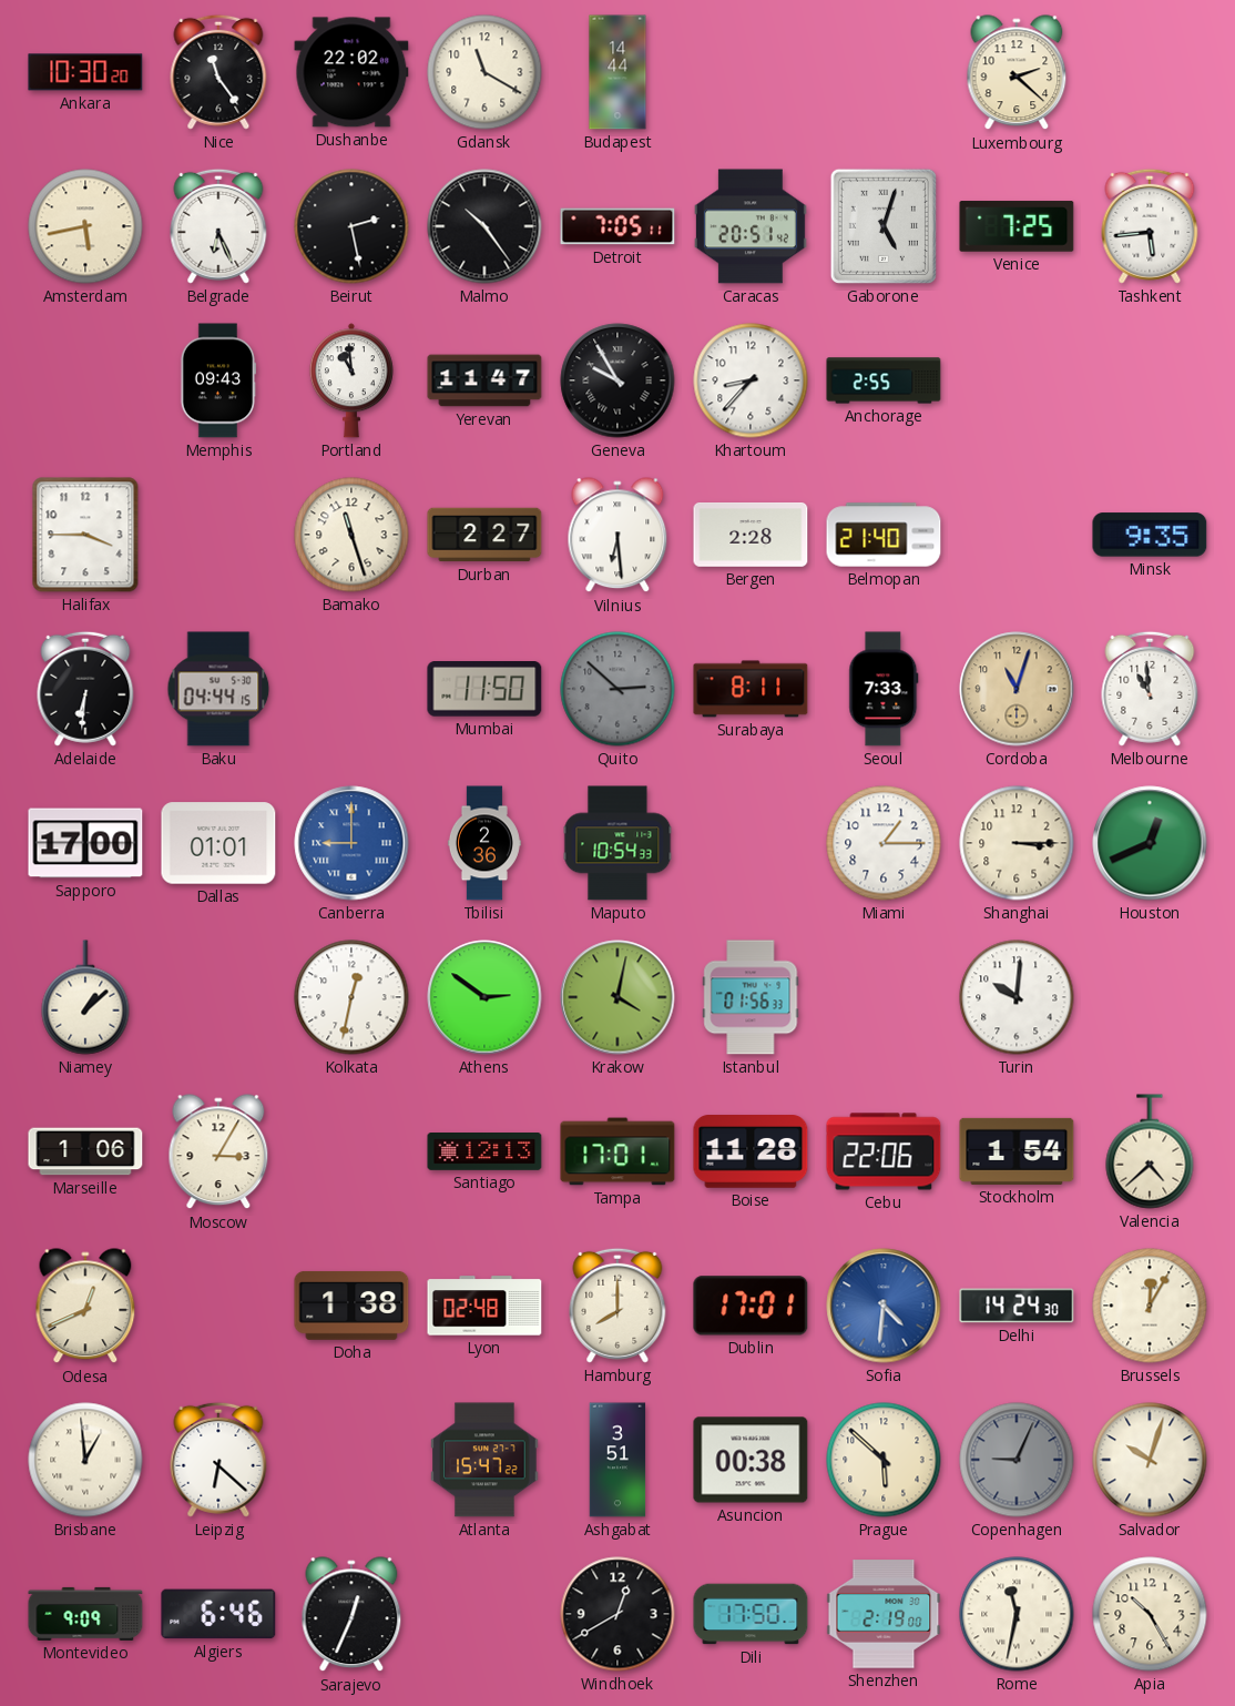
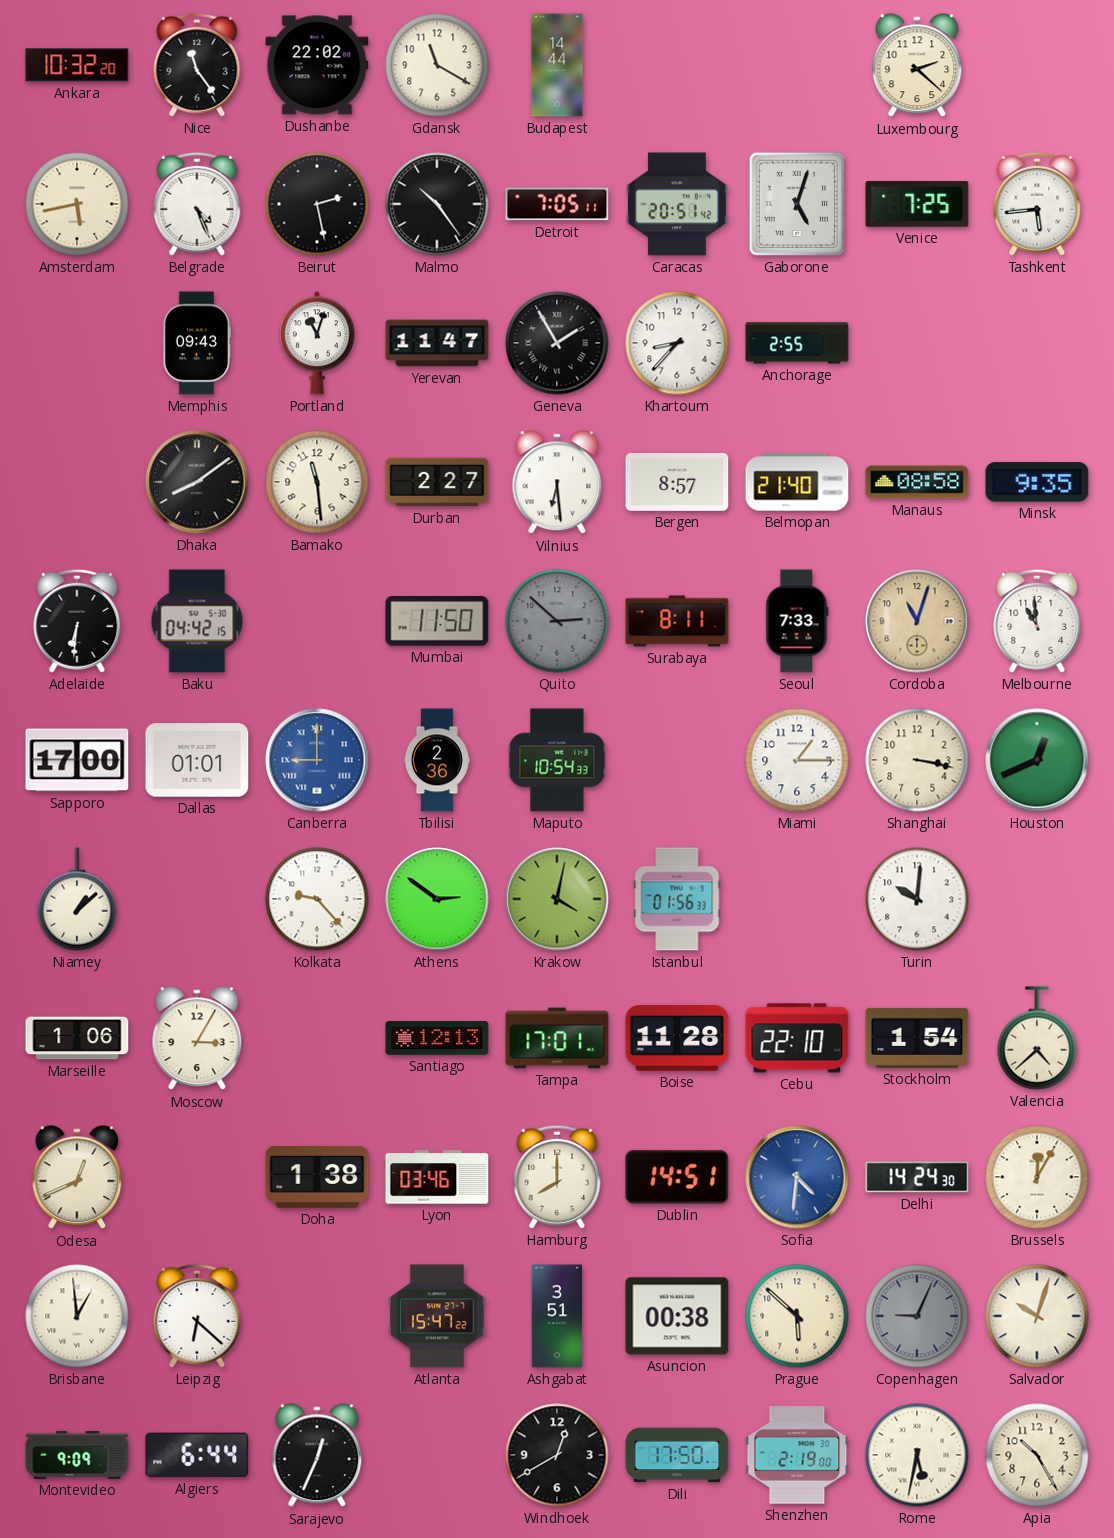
Ankara: 10:30 -> 10:32 (77, 65)
Belgrade: 6:26 -> 4:26 (197, 204)
Portland: 10:59 -> 11:03 (317, 343)
Geneva: 9:55 -> 1:55 (557, 343)
Halifax: 3:45 -> none (85, 535)
Dhaka: none -> 8:09 (197, 482)
Bamako: 11:27 -> 11:29 (317, 482)
Bergen: 2:28 -> 8:57 (677, 483)
Manaus: none -> 08:58 (917, 482)
Baku: 04:44 -> 04:42 (197, 621)
Shanghai: 3:15 -> 3:17 (917, 760)
Kolkata: 12:32 -> 9:23 (317, 899)
Cebu: 22:06 -> 22:10 (797, 1038)
Lyon: 02:48 -> 03:46 (437, 1177)
Dublin: 17:01 -> 14:51 (677, 1177)
Algiers: 6:46 -> 6:44 (197, 1455)
Rome: 11:32 -> 5:32 (917, 1455)
